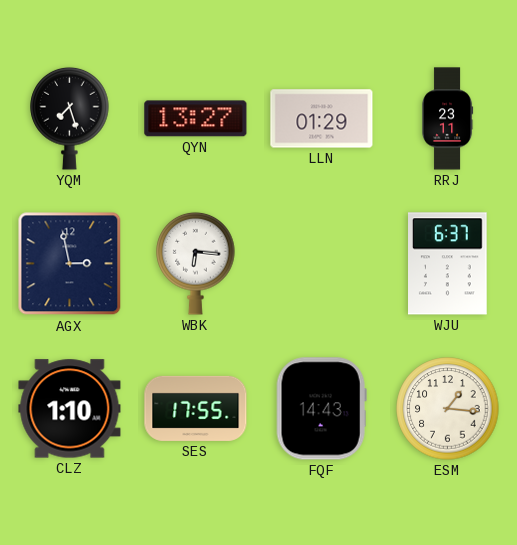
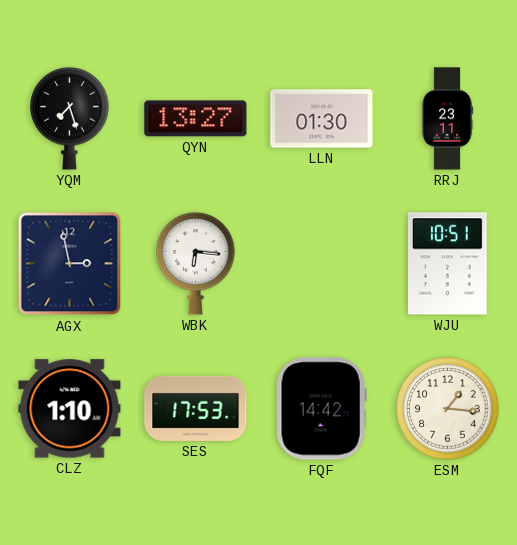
LLN: 01:29 -> 01:30 (322, 119)
WJU: 6:37 -> 10:51 (448, 264)
SES: 17:55 -> 17:53 (196, 408)
FQF: 14:43 -> 14:42 (321, 409)
